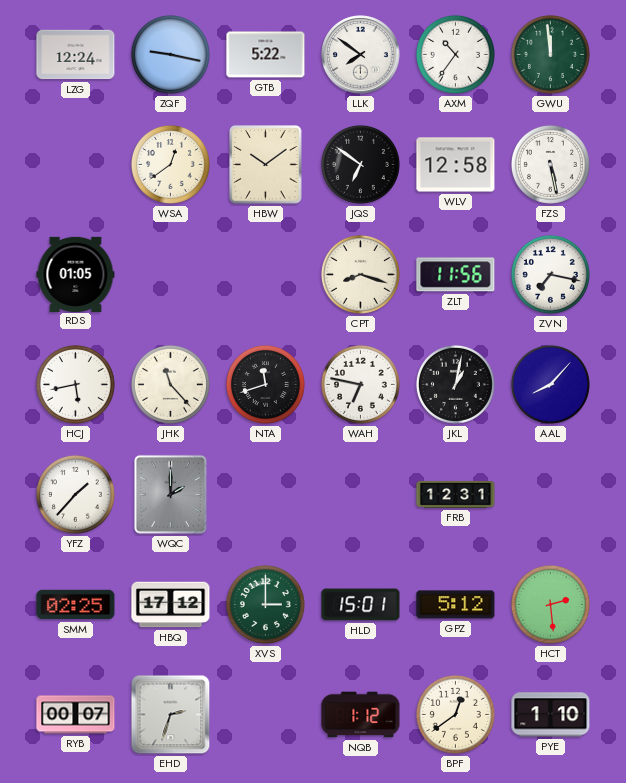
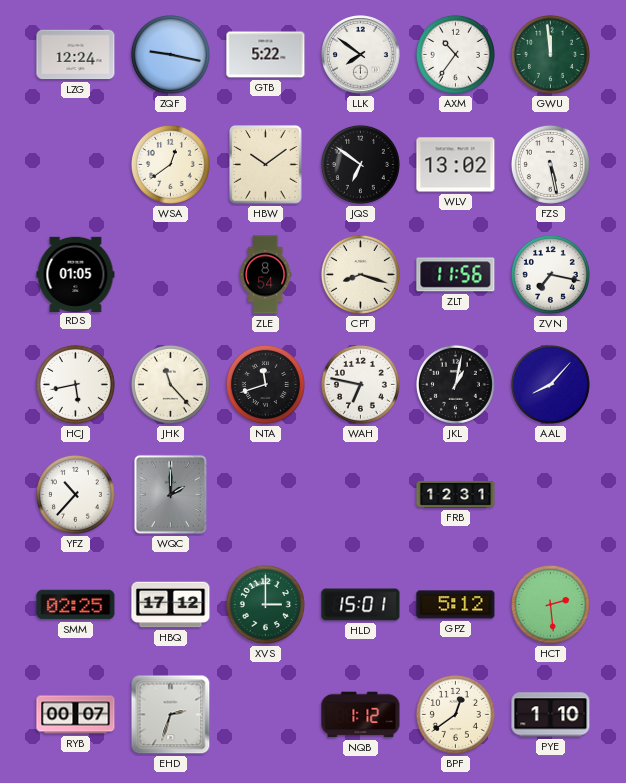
WLV: 12:58 -> 13:02 (456, 165)
ZLE: none -> 8:54 (265, 275)
YFZ: 1:37 -> 10:37 (75, 494)
